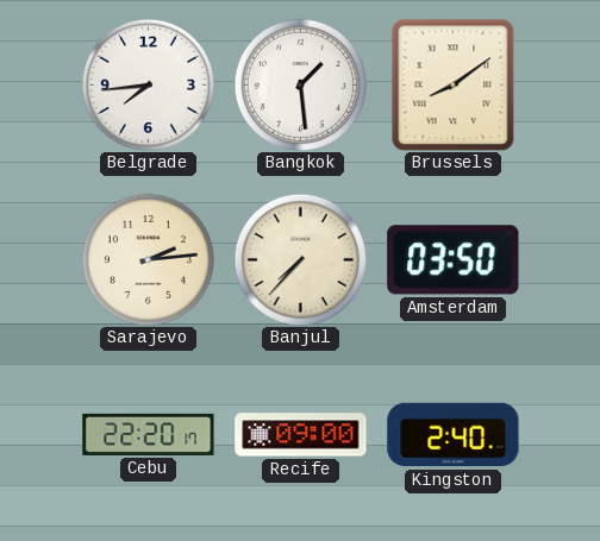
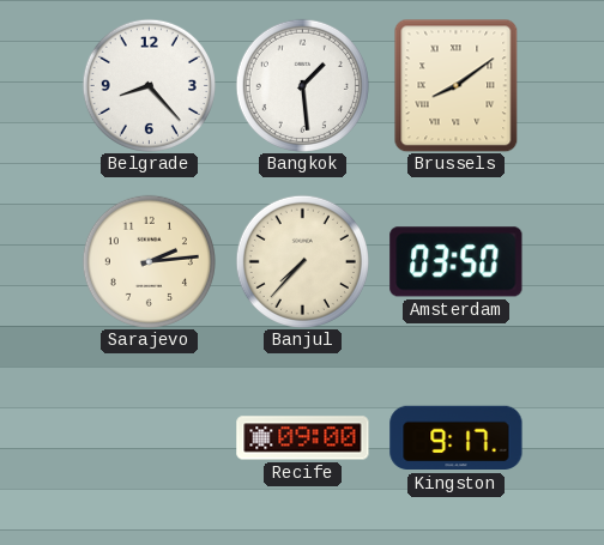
Belgrade: 7:44 -> 8:23 (149, 85)
Cebu: 22:20 -> none (149, 434)
Kingston: 2:40 -> 9:17 (457, 438)
